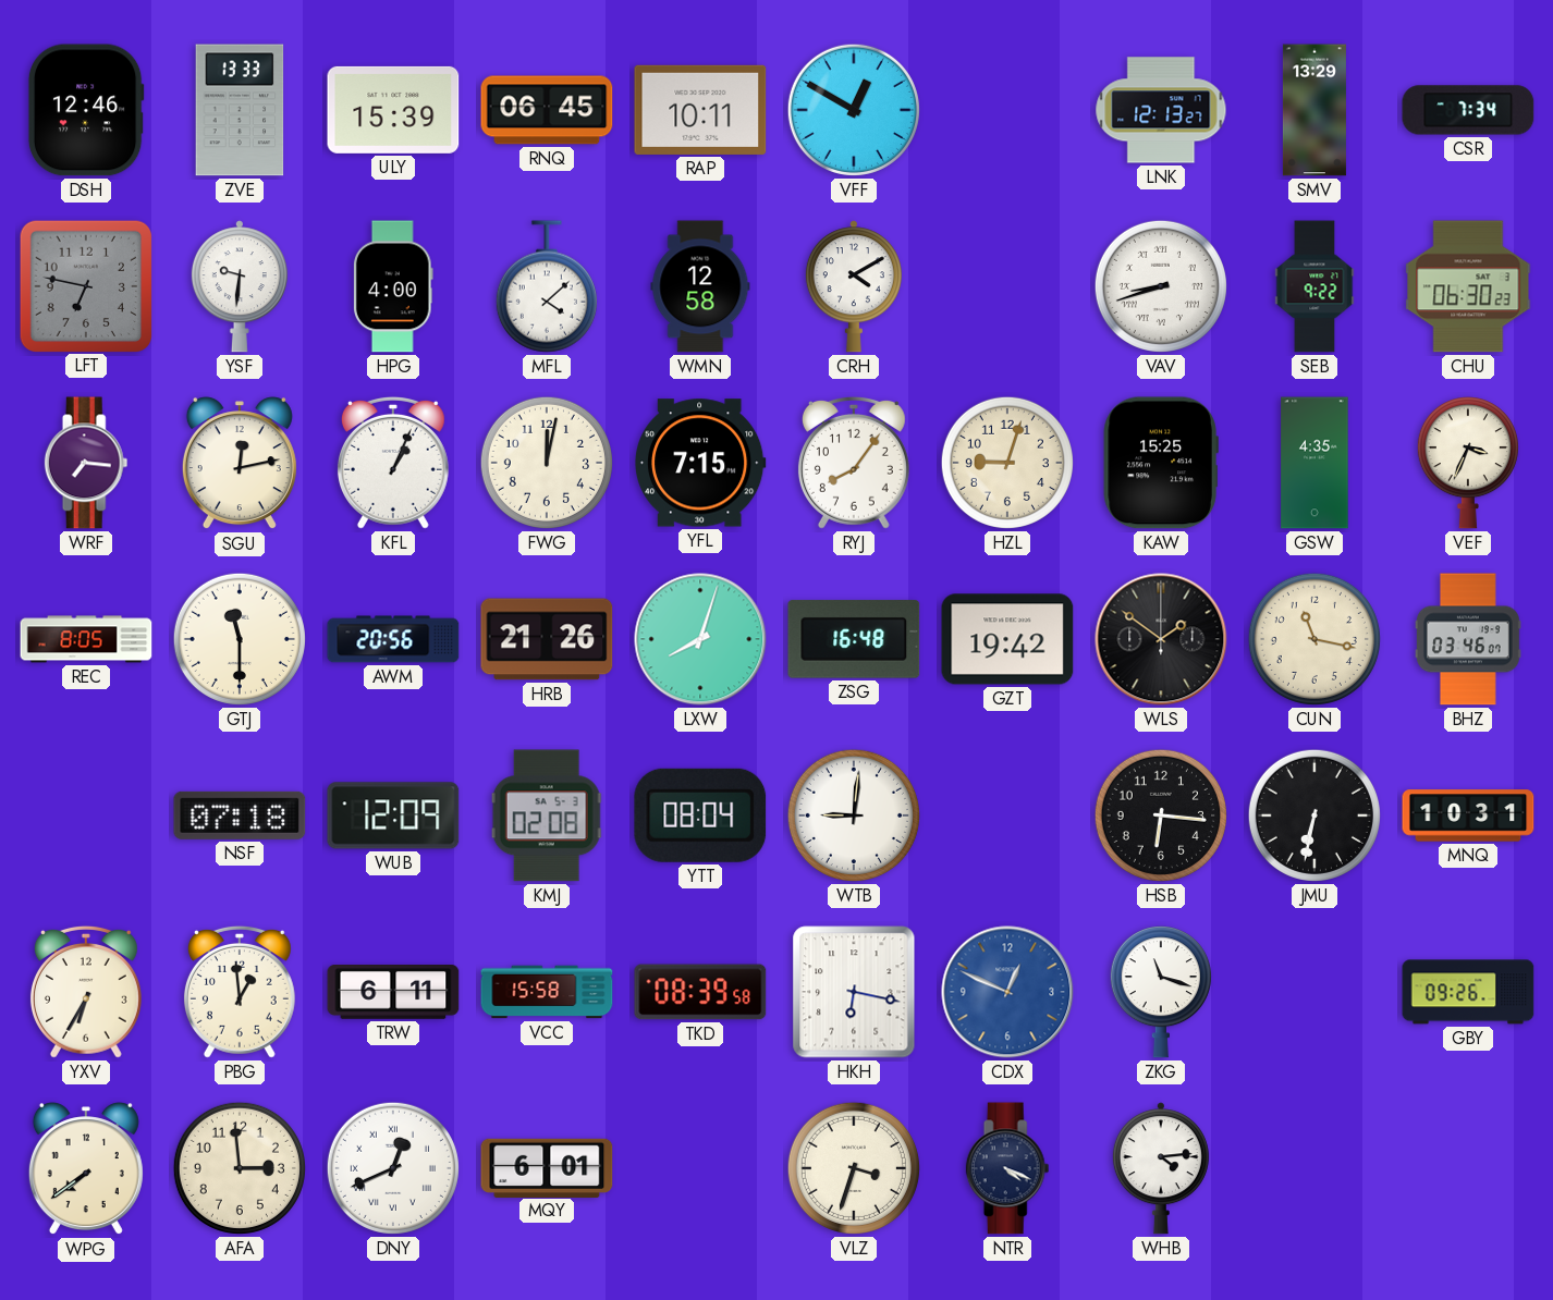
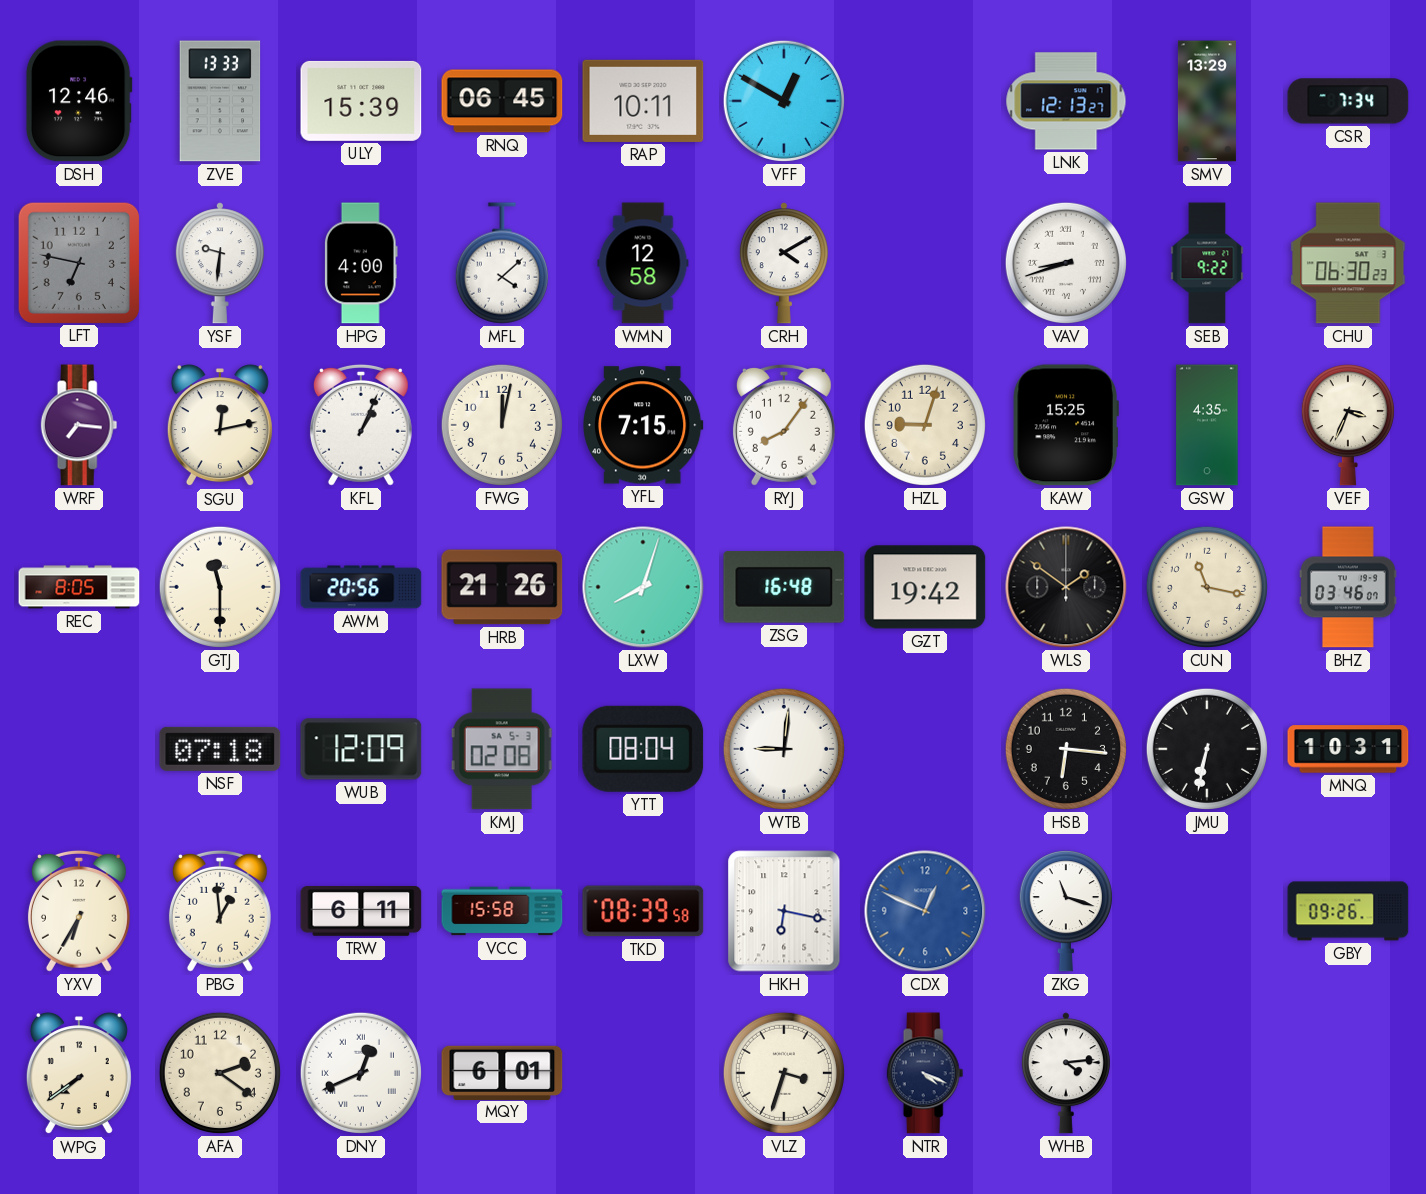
AFA: 2:59 -> 2:21 (220, 1073)
